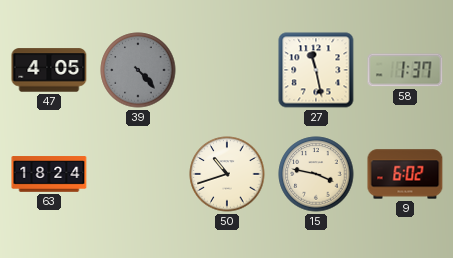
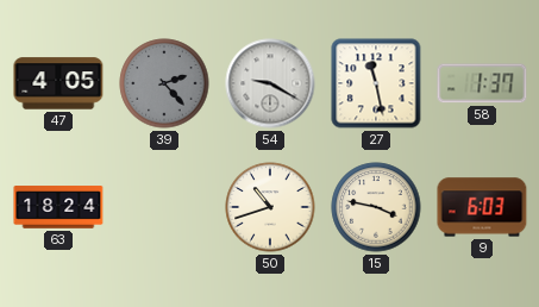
39: 4:23 -> 2:23 (164, 83)
54: none -> 9:20 (270, 83)
9: 6:02 -> 6:03 (482, 207)
